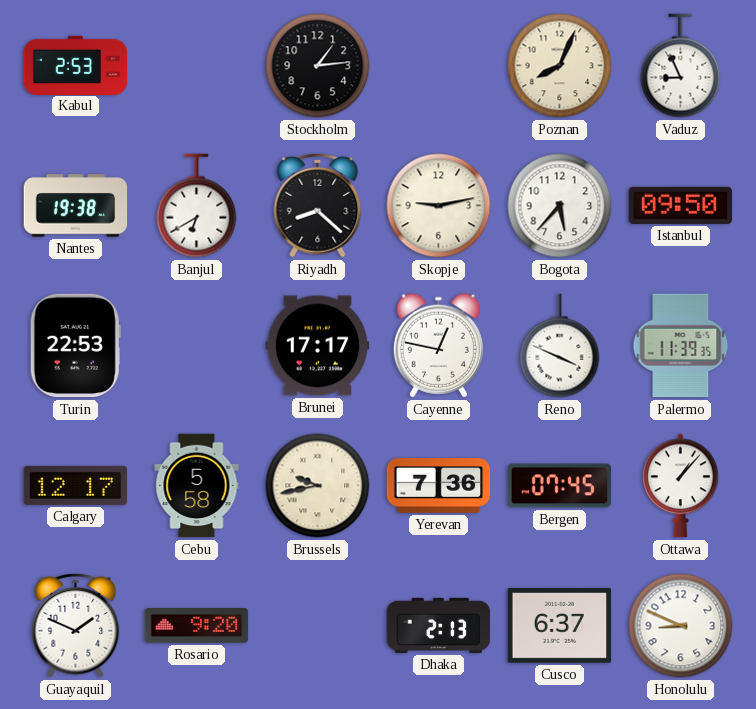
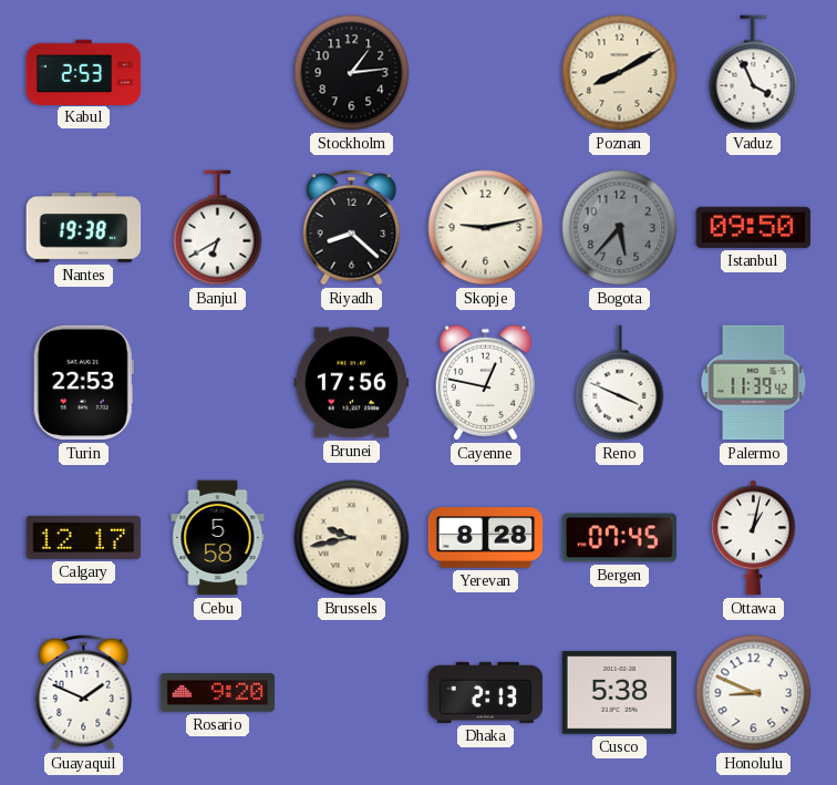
Poznan: 8:04 -> 8:10 (620, 73)
Vaduz: 8:56 -> 3:56 (754, 73)
Bogota dial: white -> grey (620, 228)
Brunei: 17:17 -> 17:56 (352, 383)
Palermo: 11:39:35 -> 11:39:42 (754, 383)
Yerevan: 7:36 -> 8:28 (486, 538)
Ottawa: 1:07 -> 1:02 (754, 538)
Cusco: 6:37 -> 5:38 (620, 693)
